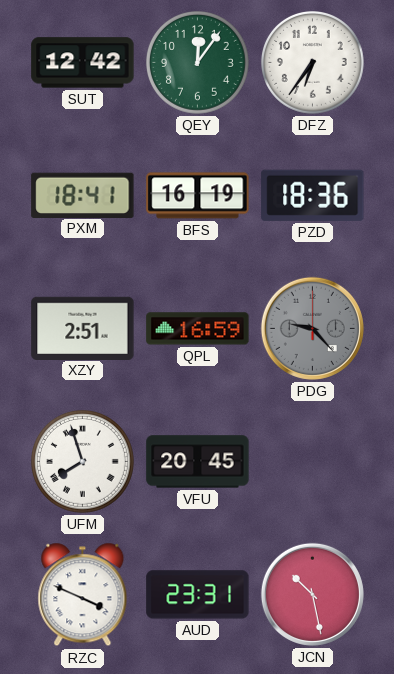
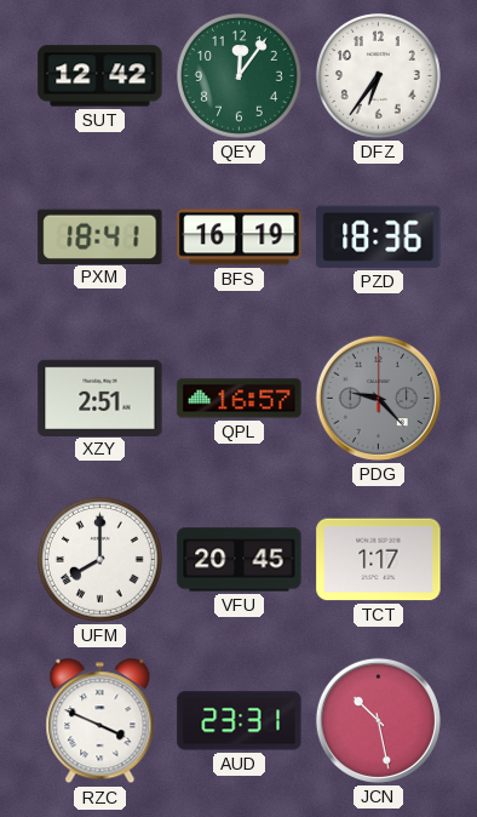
QPL: 16:59 -> 16:57 (240, 399)
UFM: 7:57 -> 8:00 (99, 559)
TCT: none -> 1:17 (379, 560)
